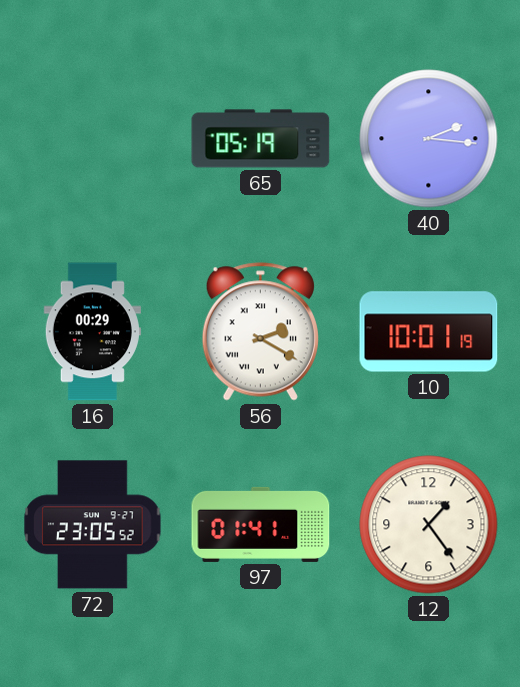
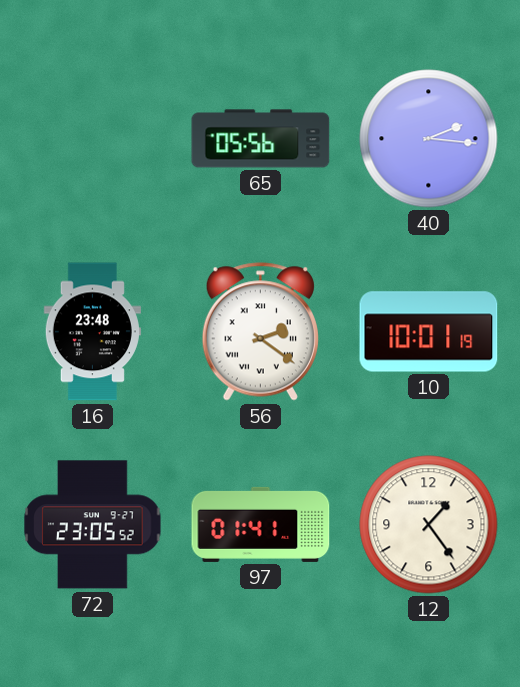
65: 05:19 -> 05:56 (261, 139)
16: 00:29 -> 23:48 (92, 332)
56: 2:20 -> 2:21 (260, 332)
